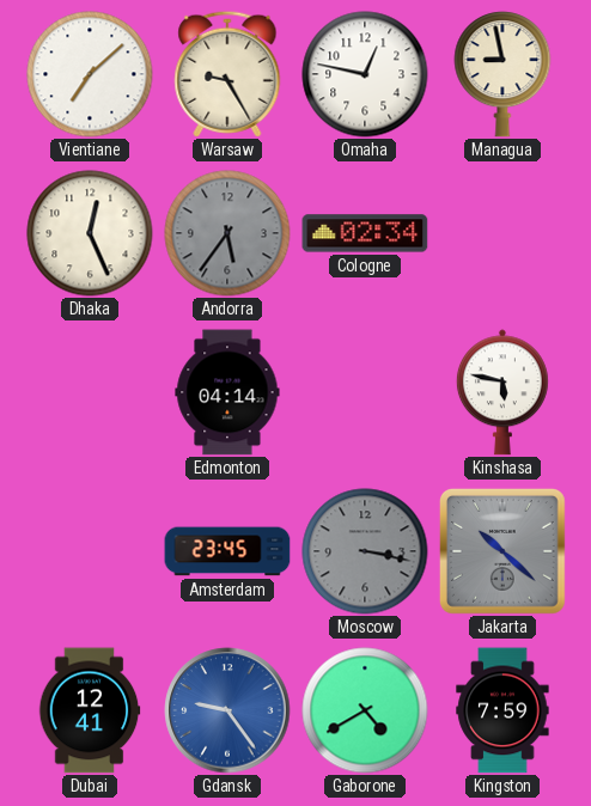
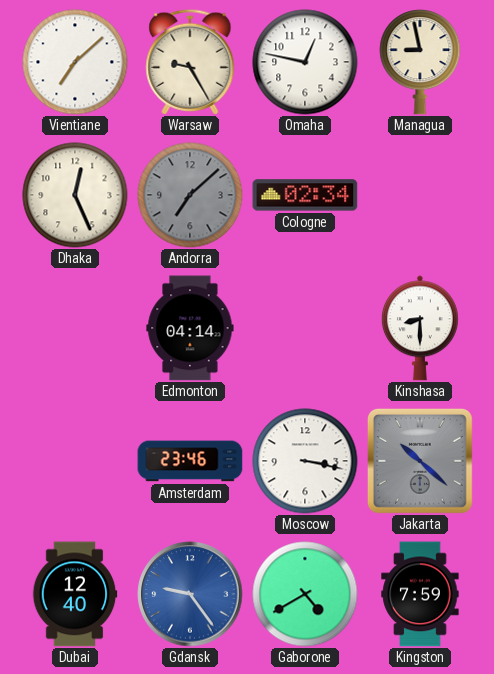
Andorra: 5:36 -> 7:08 (190, 195)
Kinshasa: 5:47 -> 8:30 (420, 328)
Amsterdam: 23:45 -> 23:46 (190, 461)
Moscow dial: grey -> white (305, 461)
Dubai: 12:41 -> 12:40 (75, 594)
